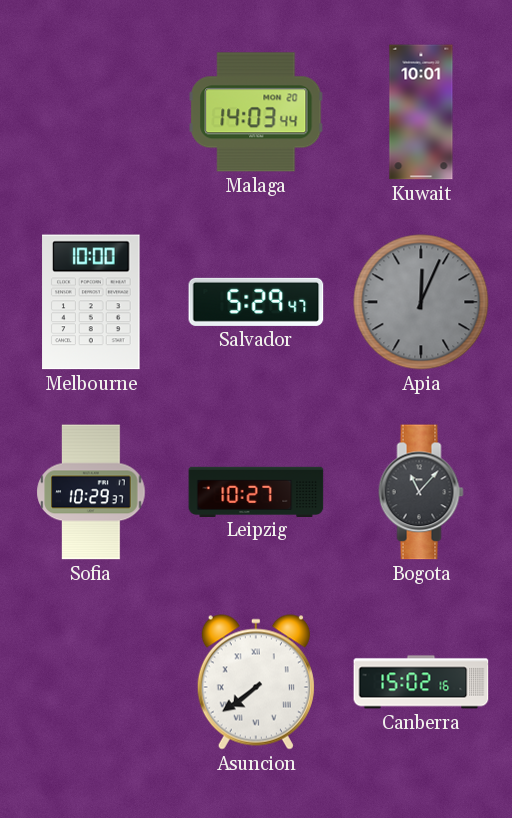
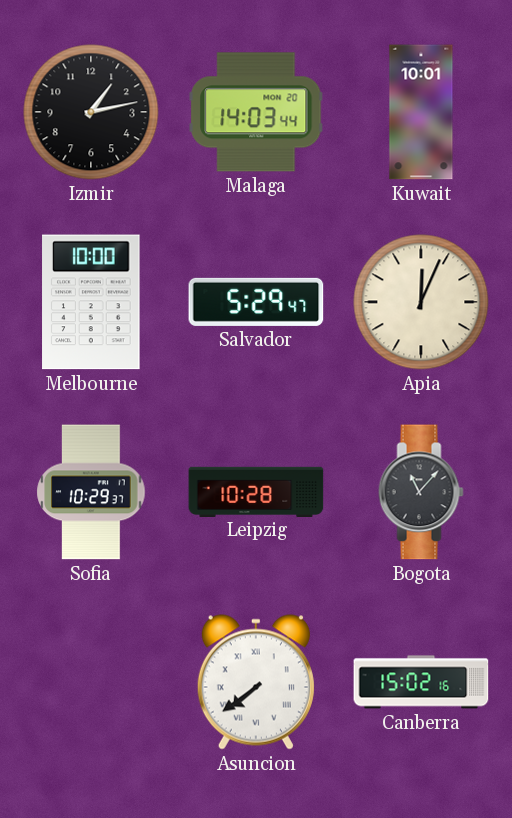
Izmir: none -> 1:13 (91, 112)
Apia dial: grey -> cream (421, 302)
Leipzig: 10:27 -> 10:28 (256, 491)
